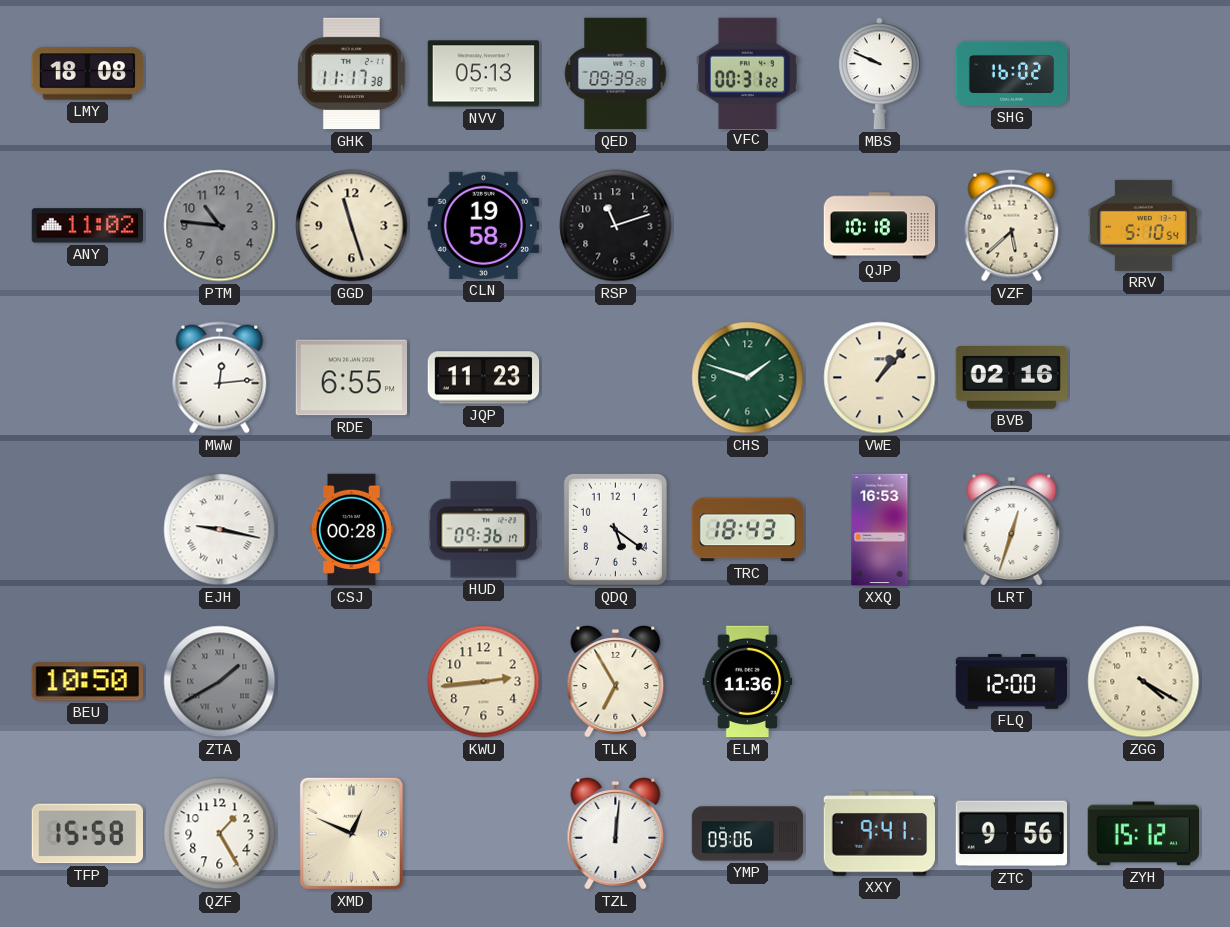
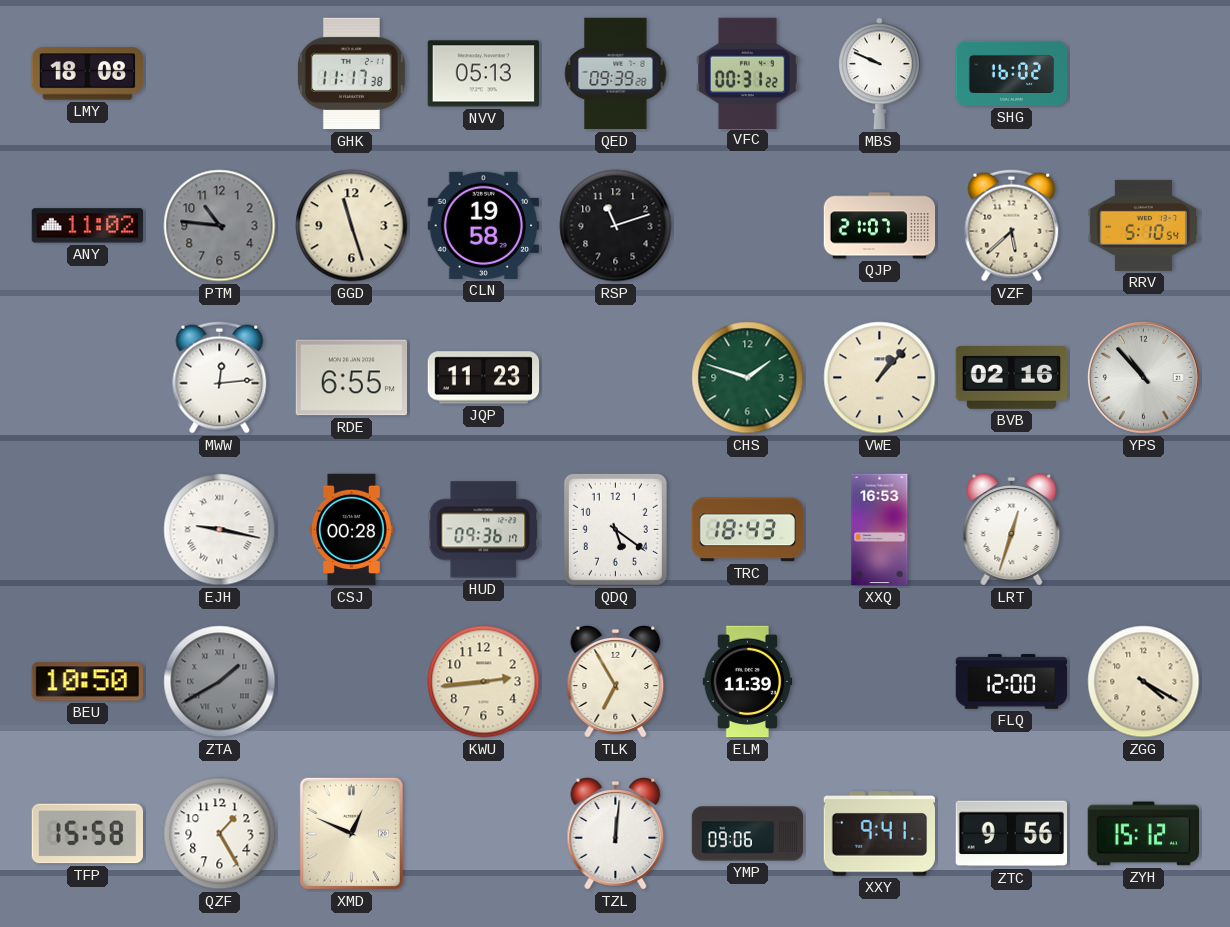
QJP: 10:18 -> 21:07 (880, 226)
YPS: none -> 10:53 (1144, 378)
ELM: 11:36 -> 11:39 (748, 682)
